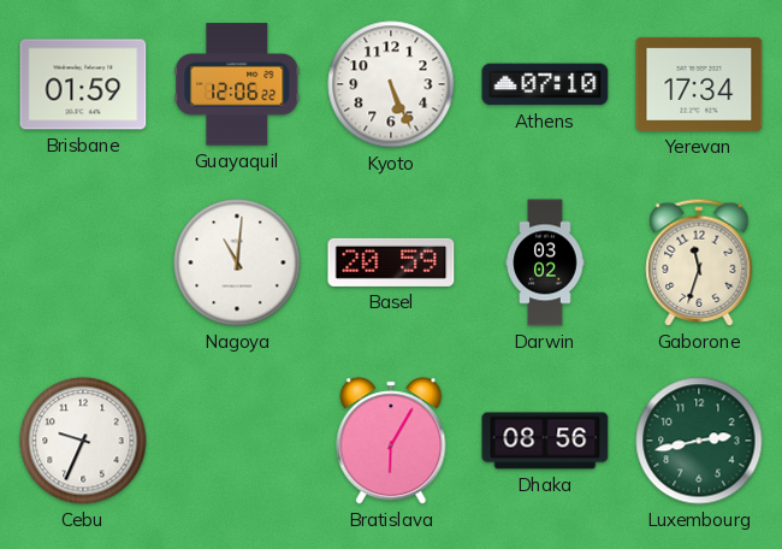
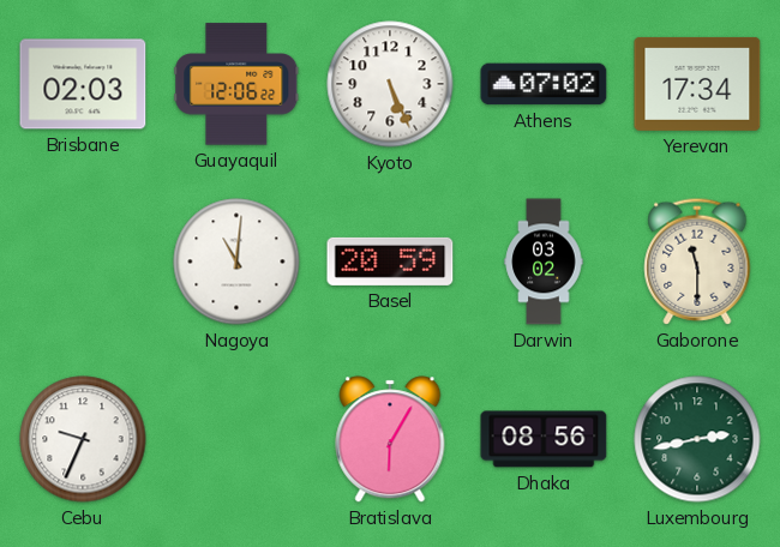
Brisbane: 01:59 -> 02:03 (83, 84)
Athens: 07:10 -> 07:02 (544, 84)
Gaborone: 11:33 -> 11:30 (697, 262)
